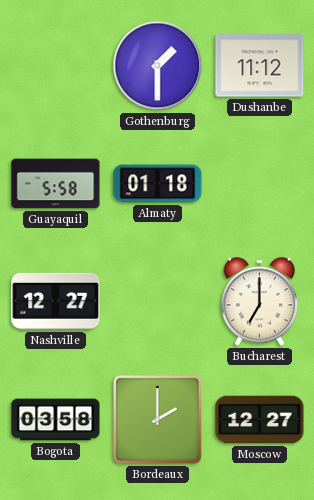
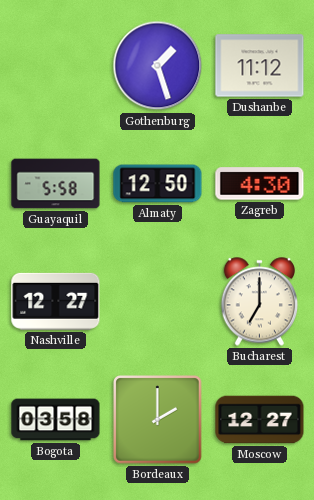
Gothenburg: 1:30 -> 1:27 (158, 66)
Almaty: 01:18 -> 12:50 (158, 184)
Zagreb: none -> 4:30 (260, 184)
